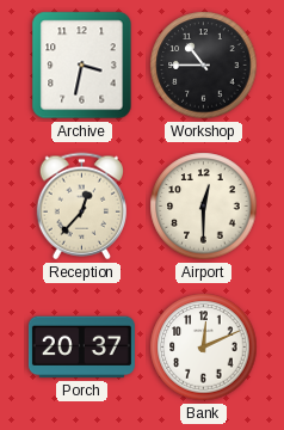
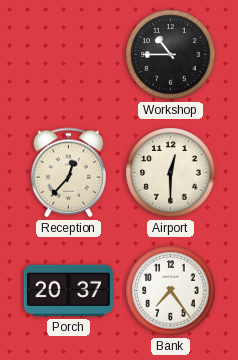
Archive: 3:32 -> none (82, 66)
Bank: 12:11 -> 7:24 (171, 291)
